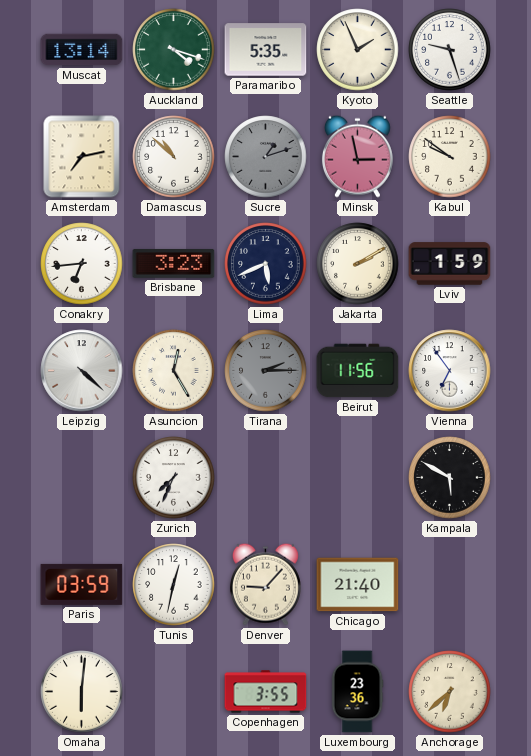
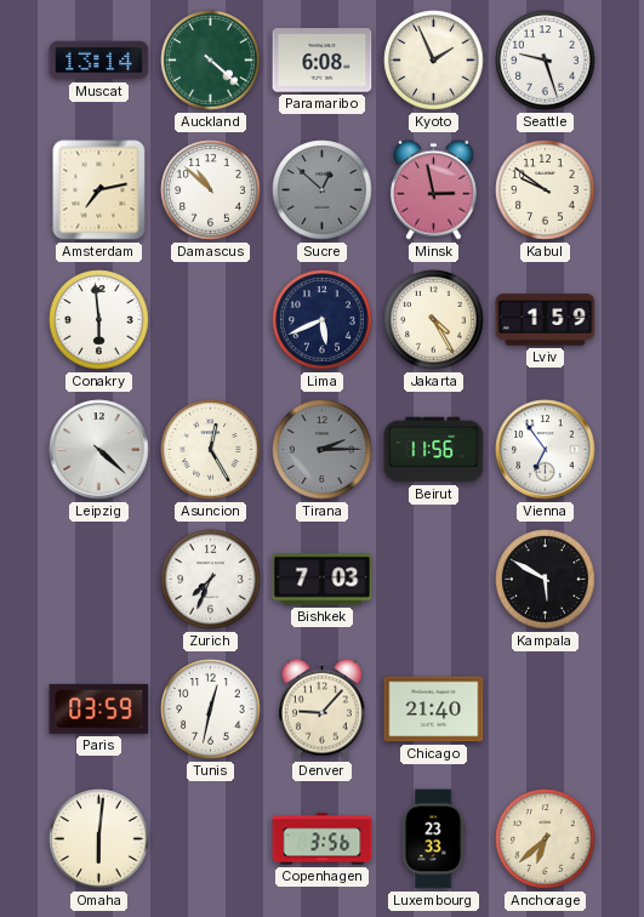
Auckland: 4:18 -> 4:22 (211, 61)
Paramaribo: 5:35 -> 6:08 (323, 61)
Sucre: 1:12 -> 12:52 (323, 190)
Conakry: 6:44 -> 5:59 (99, 320)
Brisbane: 3:23 -> none (174, 263)
Jakarta: 2:10 -> 4:25 (434, 320)
Bishkek: none -> 7:03 (323, 580)
Copenhagen: 3:55 -> 3:56 (323, 839)
Luxembourg: 23:36 -> 23:33 (433, 839)
